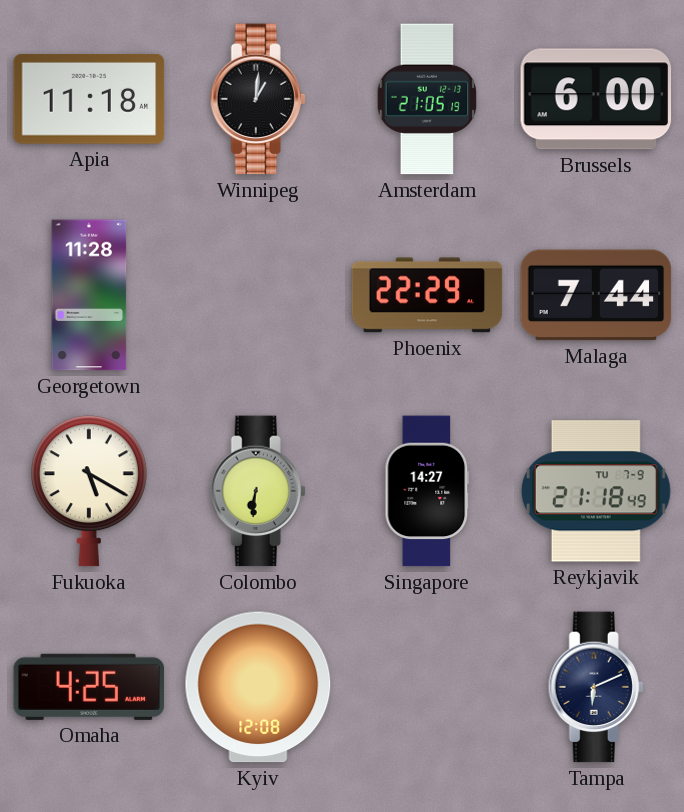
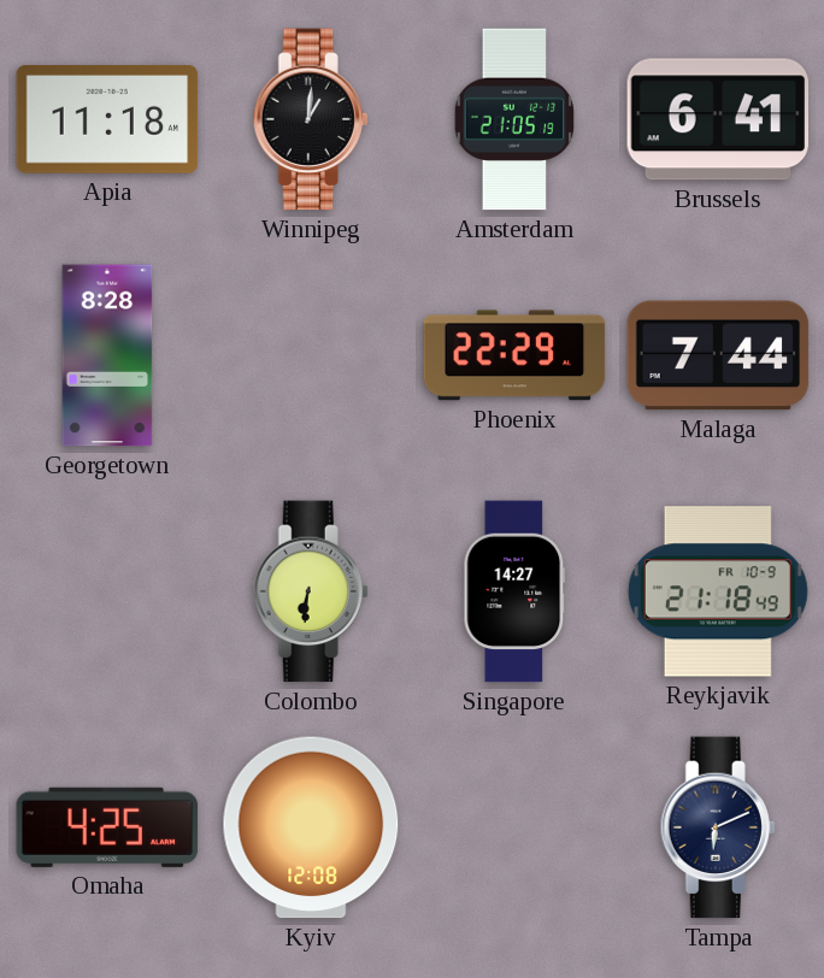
Brussels: 6:00 -> 6:41 (718, 119)
Georgetown: 11:28 -> 8:28 (107, 355)
Fukuoka: 5:20 -> none (89, 491)
Reykjavik date: TU 7-9 -> FR 10-9 (718, 591)
